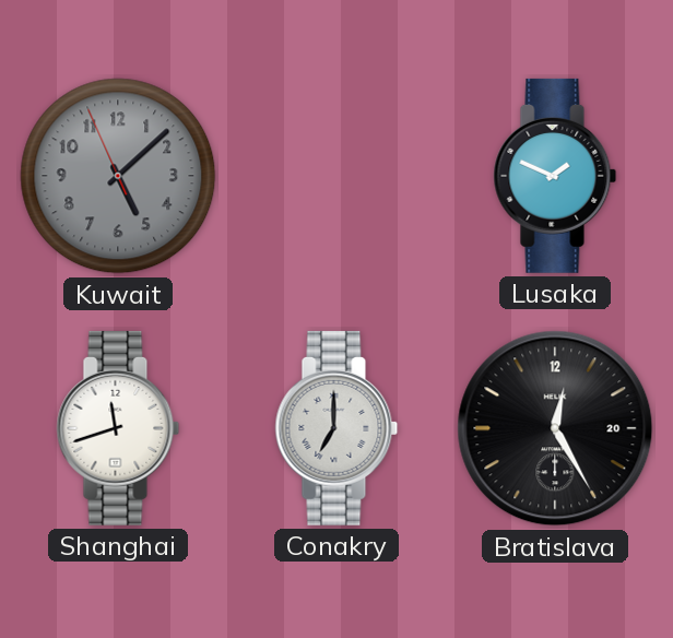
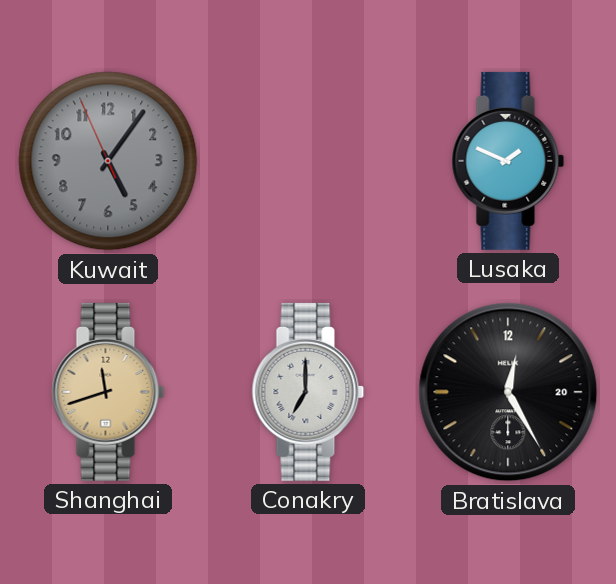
Kuwait: 5:07 -> 5:05 (108, 161)
Shanghai dial: white -> champagne (108, 392)
